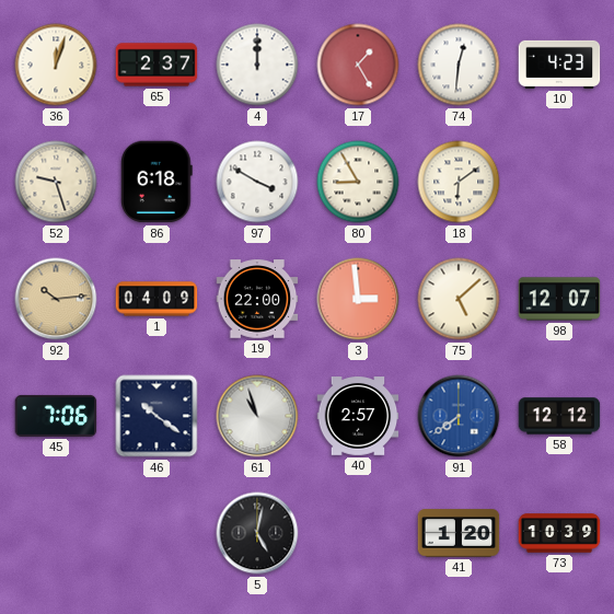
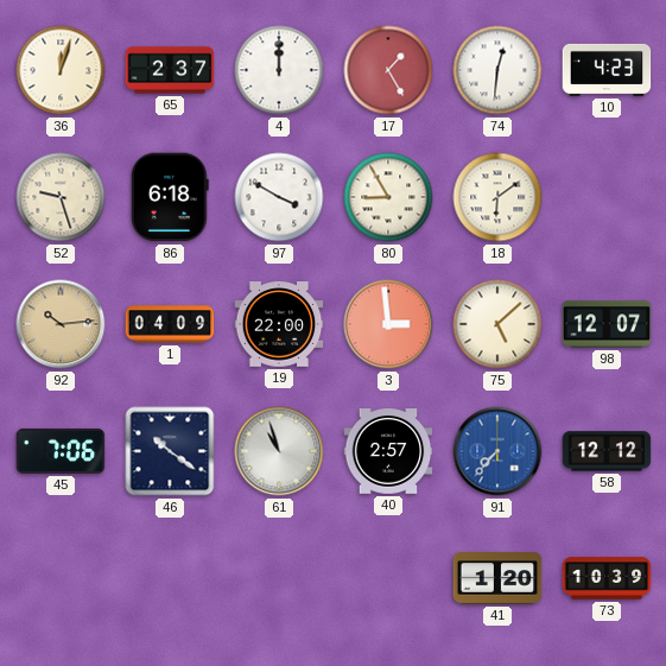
91: 7:39 -> 7:37 (497, 451)
5: 5:02 -> none (257, 533)
